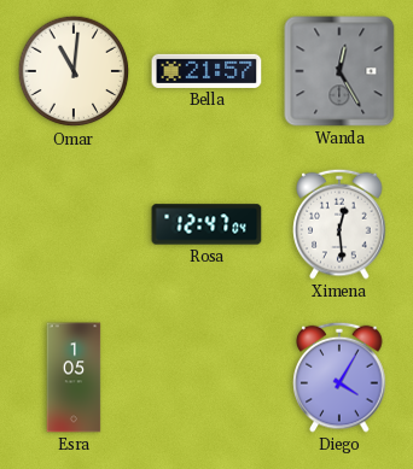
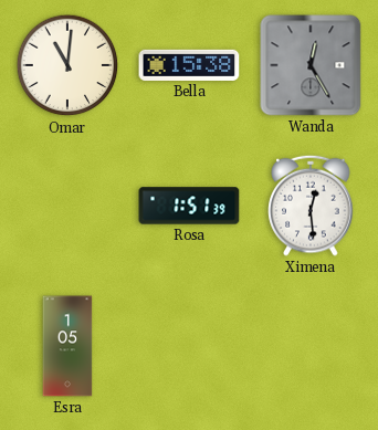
Bella: 21:57 -> 15:38 (189, 65)
Rosa: 12:47 -> 1:51 (189, 206)
Diego: 4:05 -> none (339, 377)
